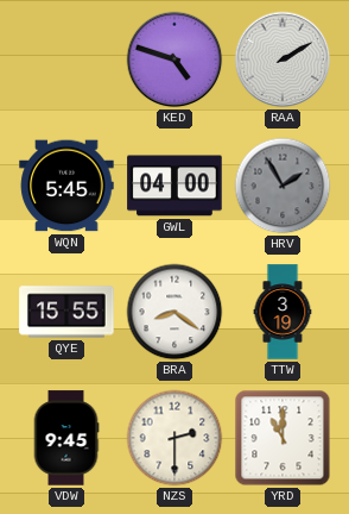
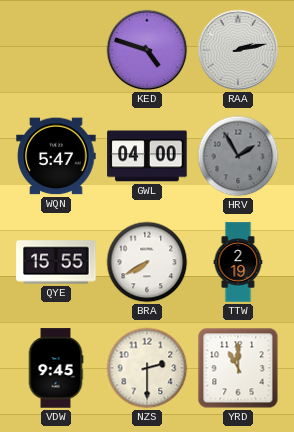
RAA: 2:10 -> 2:13 (238, 50)
WQN: 5:45 -> 5:47 (56, 156)
BRA: 8:21 -> 7:40 (147, 262)
TTW: 3:19 -> 2:19 (238, 262)
